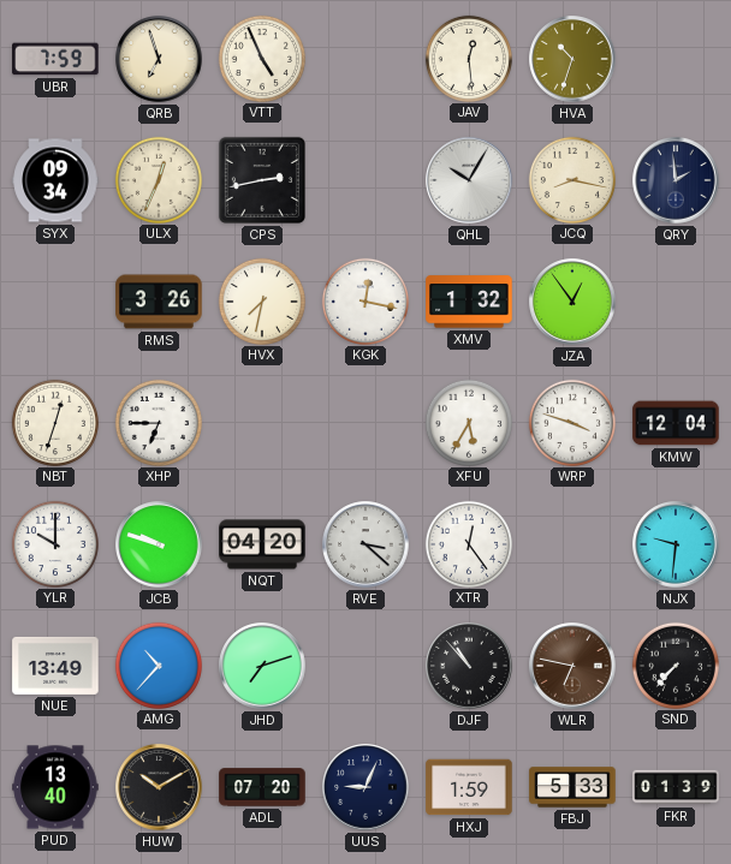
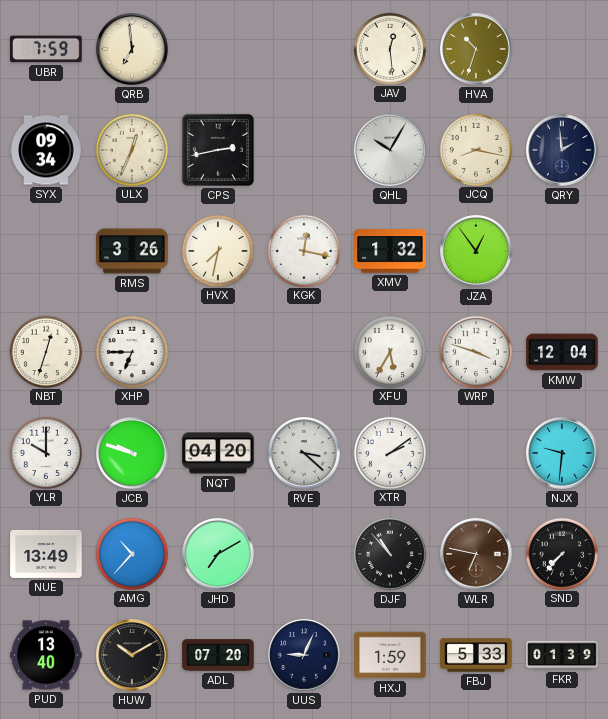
QRB: 6:57 -> 6:59 (132, 49)
VTT: 4:56 -> none (261, 58)
XTR: 12:24 -> 2:09 (389, 452)
JHD: 7:12 -> 7:10 (218, 554)
